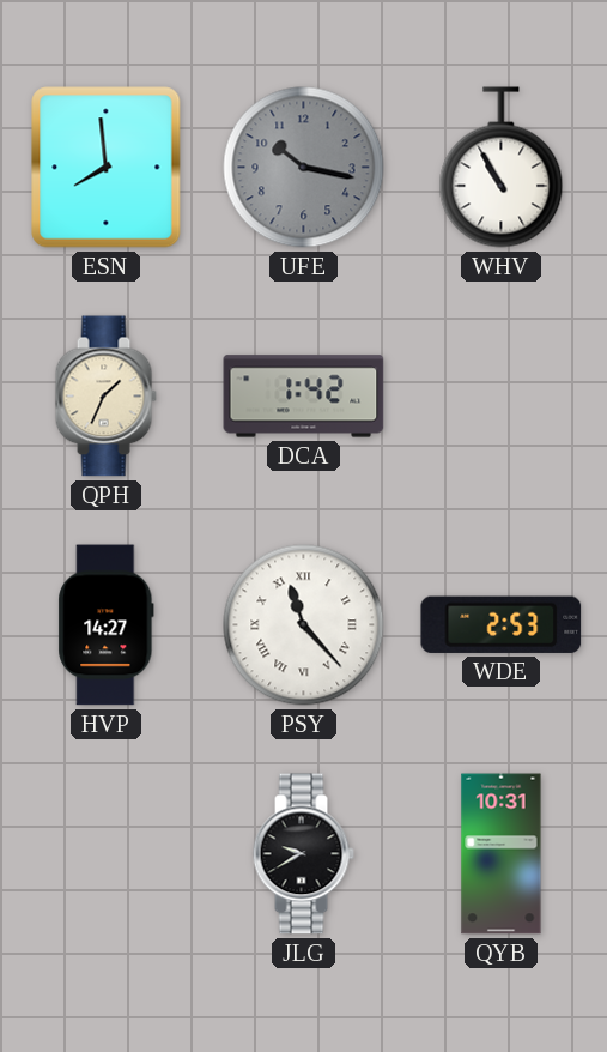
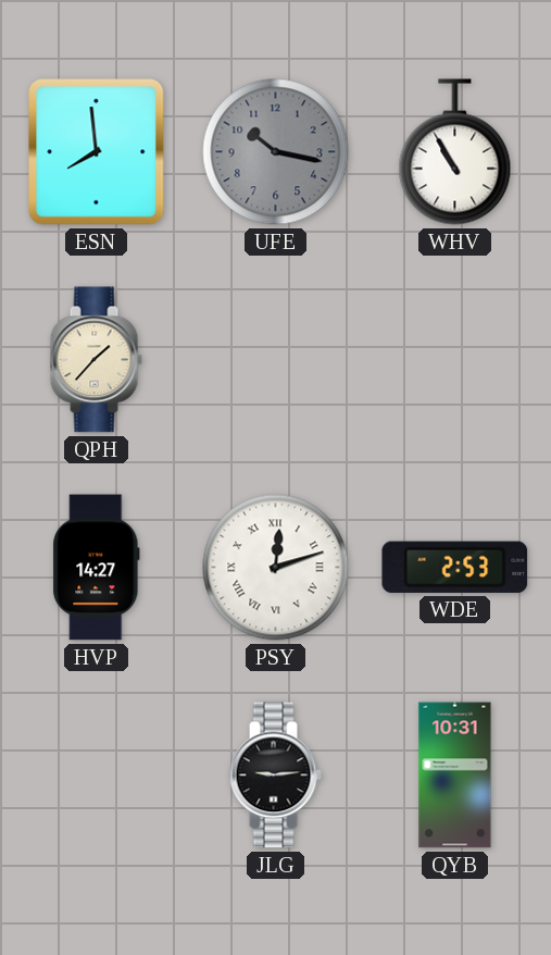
QPH: 1:34 -> 1:37 (96, 360)
DCA: 1:42 -> none (304, 397)
PSY: 11:23 -> 12:12 (276, 568)
JLG: 9:40 -> 9:14 (275, 776)
